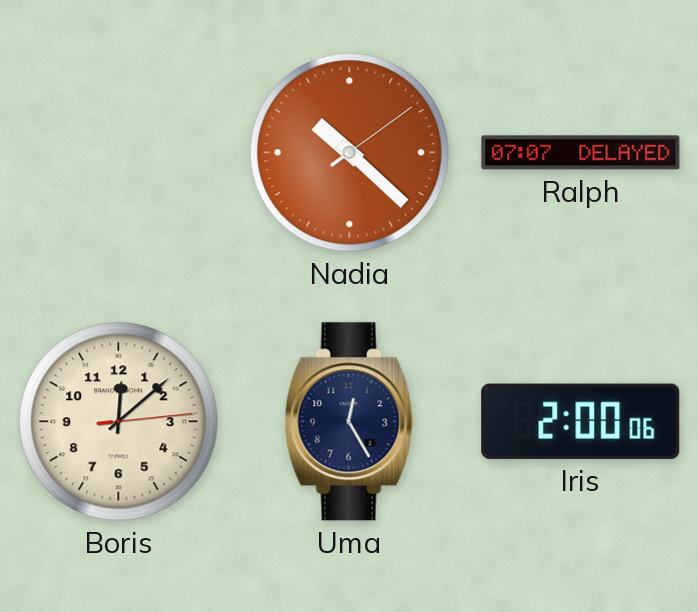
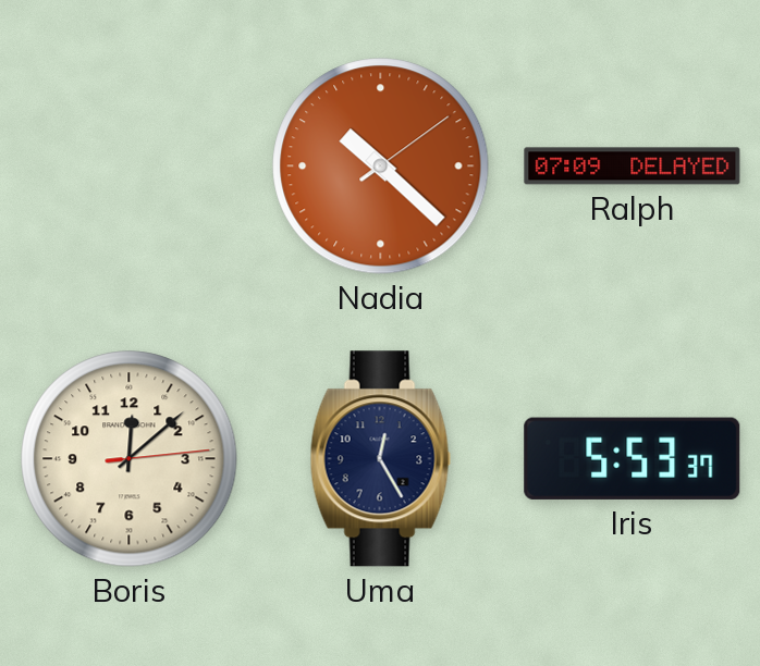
Ralph: 07:07 -> 07:09 (633, 166)
Iris: 2:00 -> 5:53 (633, 458)
